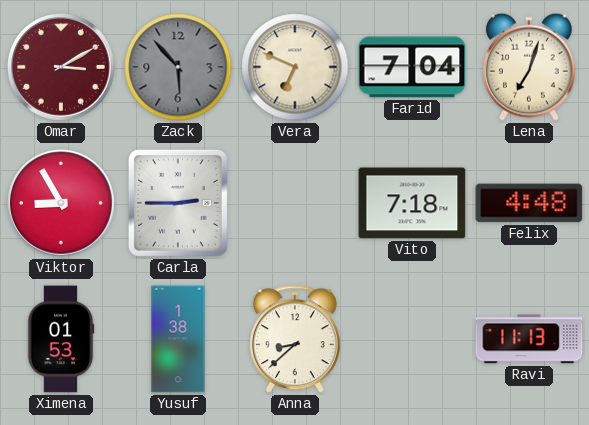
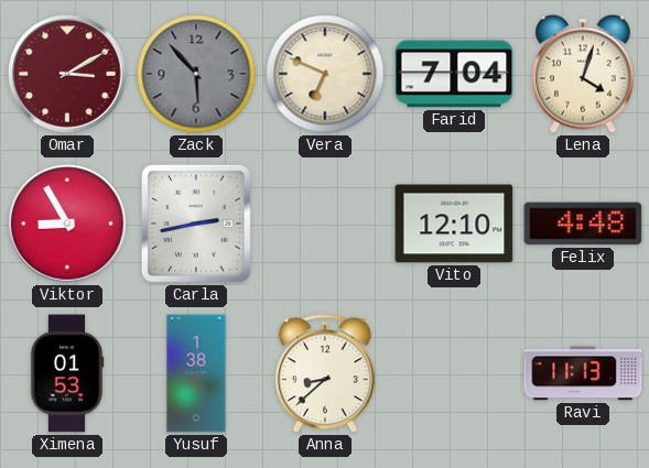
Lena: 7:03 -> 4:03 (583, 74)
Carla: 2:45 -> 2:43 (196, 224)
Vito: 7:18 -> 12:10 (454, 224)
